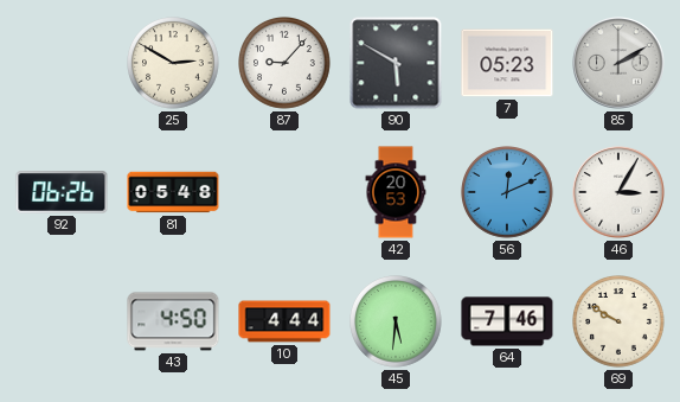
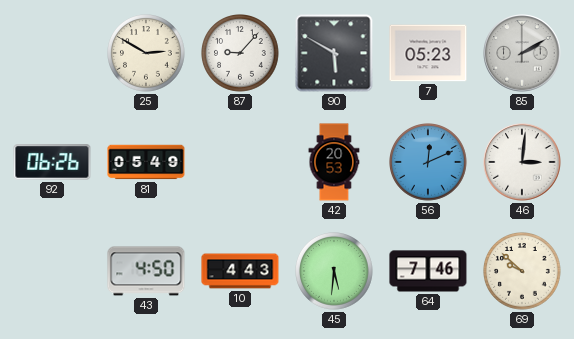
81: 05:48 -> 05:49 (146, 162)
46: 3:05 -> 3:01 (522, 162)
10: 4:44 -> 4:43 (240, 271)
69: 9:50 -> 9:52 (522, 271)
